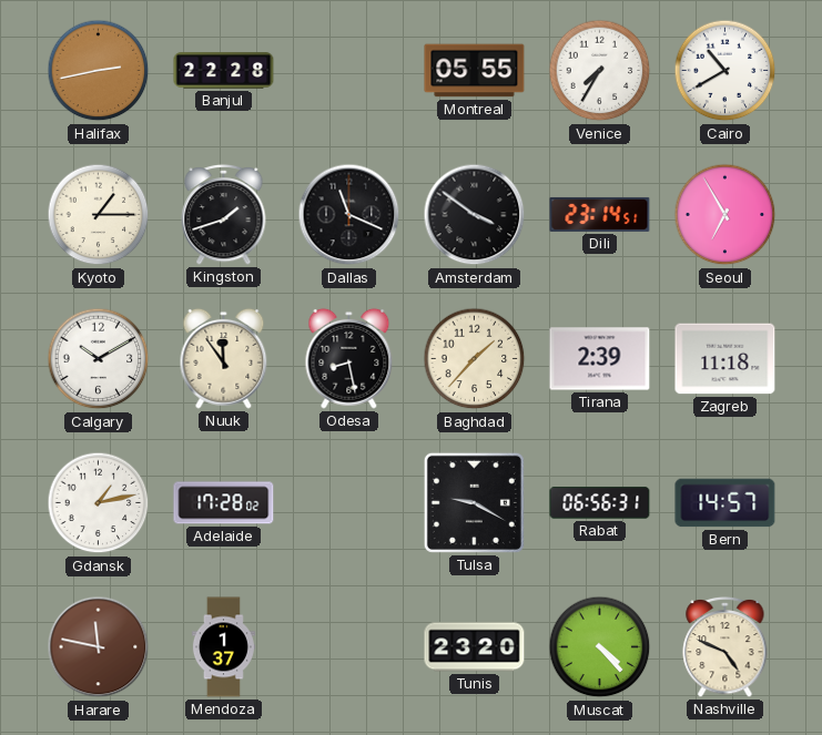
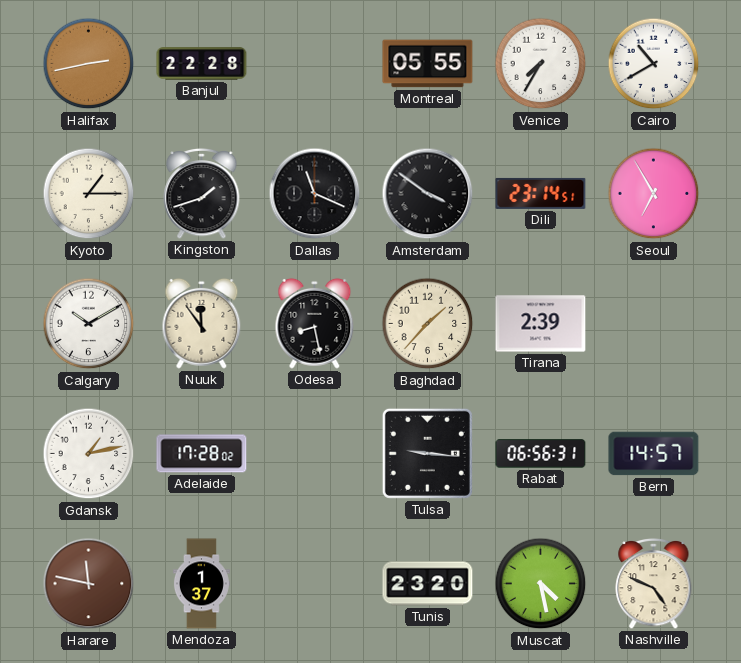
Zagreb: 11:18 -> none (725, 359)
Tulsa: 9:20 -> 9:16 (427, 453)
Muscat: 4:23 -> 4:28 (541, 584)
